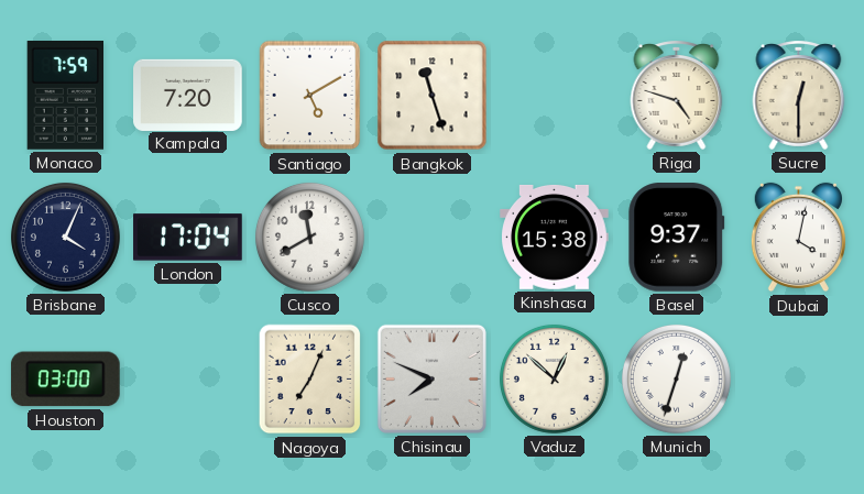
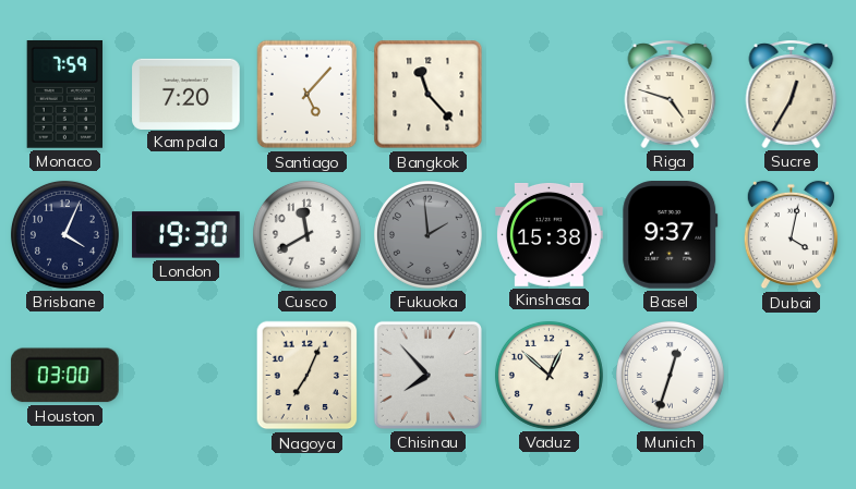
Santiago: 5:10 -> 5:07 (308, 95)
Bangkok: 11:27 -> 11:23 (429, 95)
Sucre: 12:30 -> 12:35 (792, 94)
London: 17:04 -> 19:30 (186, 235)
Fukuoka: none -> 1:59 (427, 234)
Chisinau: 7:49 -> 7:53 (427, 375)
